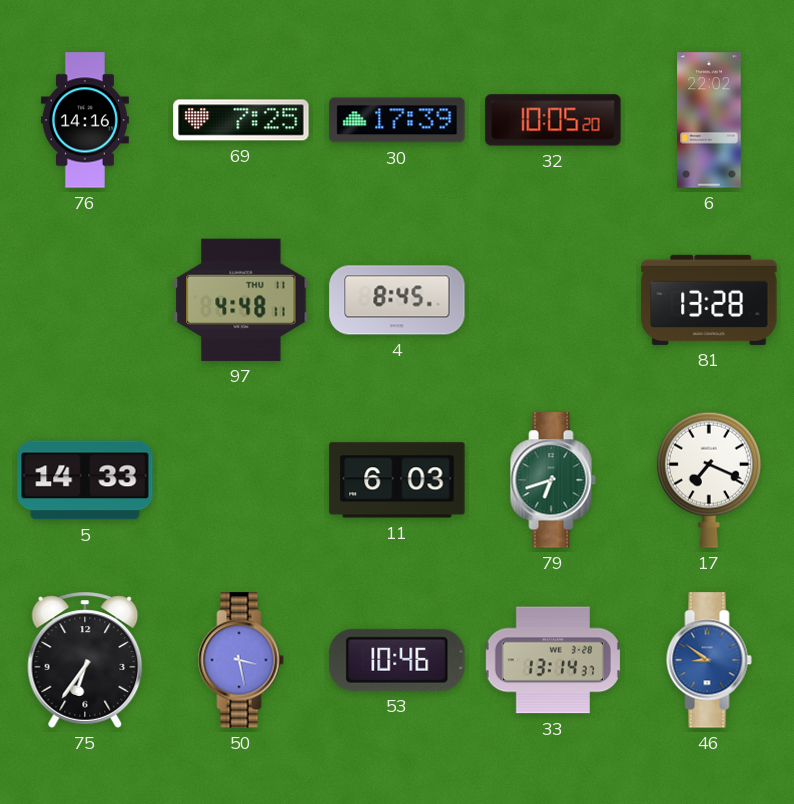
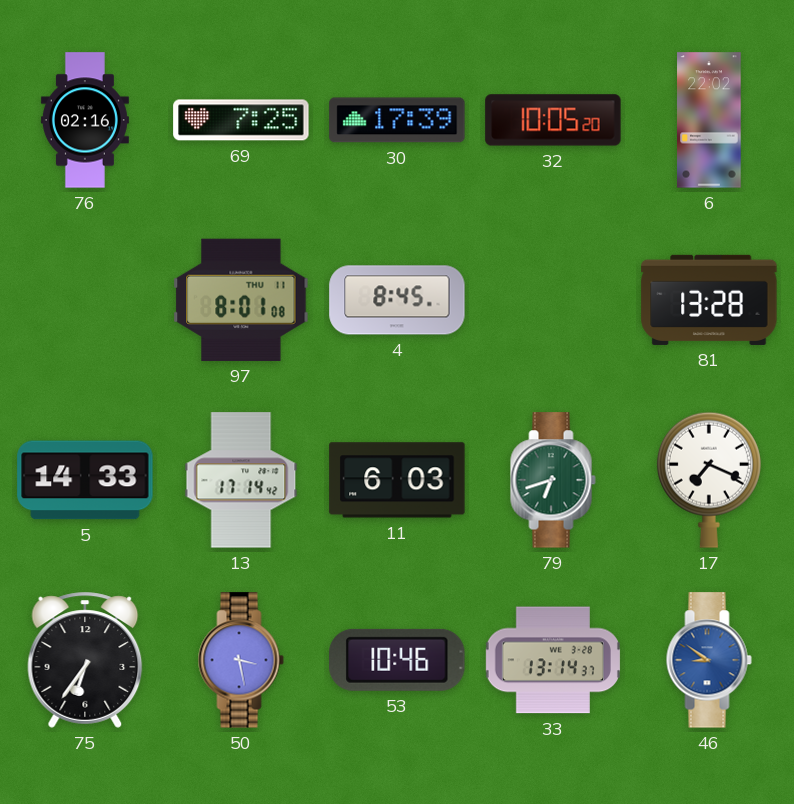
76: 14:16 -> 02:16 (85, 120)
97: 4:48 -> 8:01 (241, 300)
13: none -> 17:14 (241, 480)
